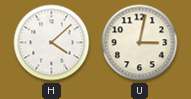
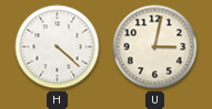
H: 4:08 -> 4:22 (58, 47)
